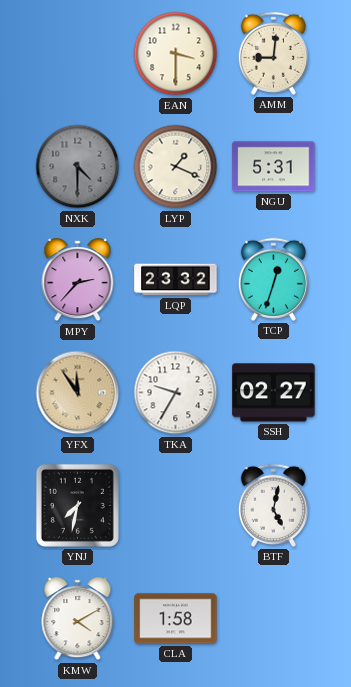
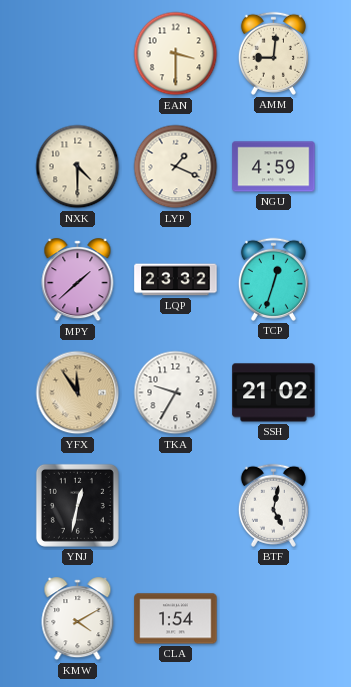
NXK dial: grey -> cream (78, 167)
NGU: 5:31 -> 4:59 (274, 167)
MPY: 2:37 -> 1:38 (78, 280)
SSH: 02:27 -> 21:02 (274, 393)
YNJ: 7:32 -> 12:32 (77, 505)
CLA: 1:58 -> 1:54 (176, 619)
